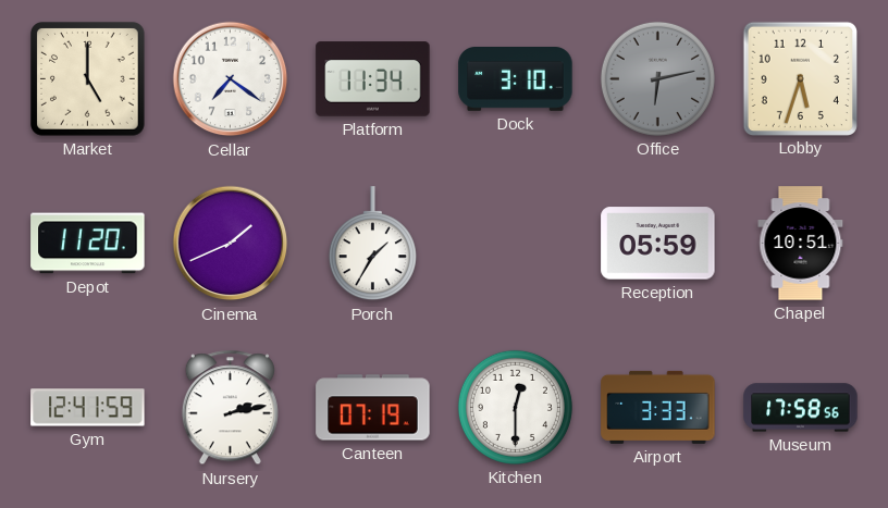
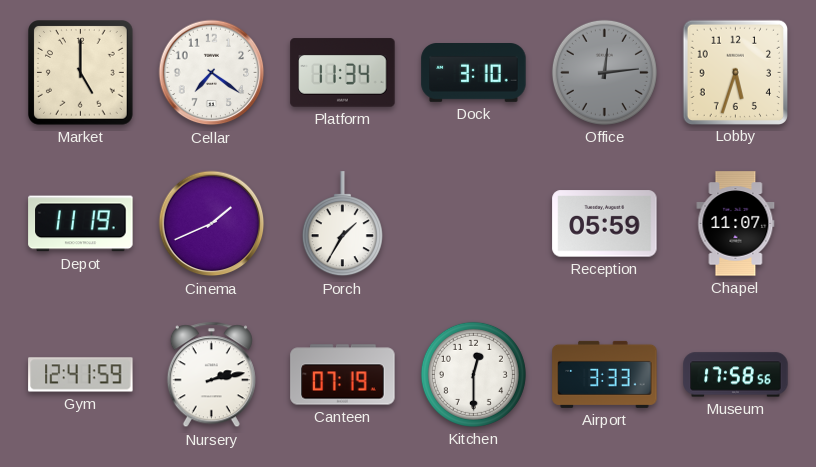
Office: 6:13 -> 12:14 (604, 72)
Depot: 11:20 -> 11:19 (81, 224)
Chapel: 10:51 -> 11:07 (736, 224)
